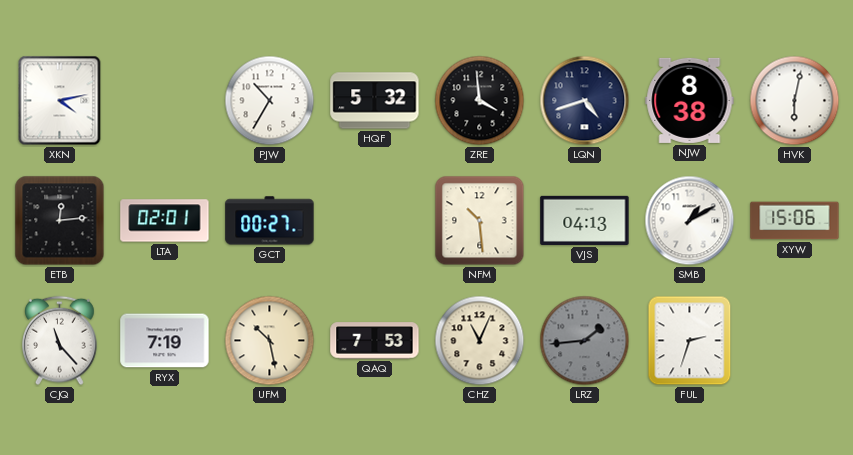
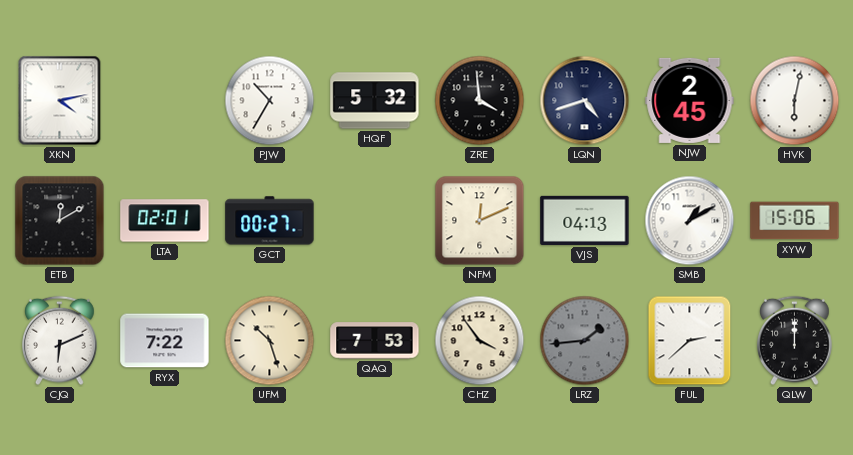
NJW: 8:38 -> 2:45 (690, 100)
ETB: 12:14 -> 12:10 (60, 221)
NFM: 10:29 -> 12:11 (480, 221)
CJQ: 11:23 -> 6:11 (60, 341)
RYX: 7:19 -> 7:22 (165, 341)
UFM: 10:28 -> 10:27 (270, 341)
CHZ: 11:04 -> 3:54 (480, 341)
FUL: 2:33 -> 2:38 (690, 341)
QLW: none -> 12:00 (795, 341)
